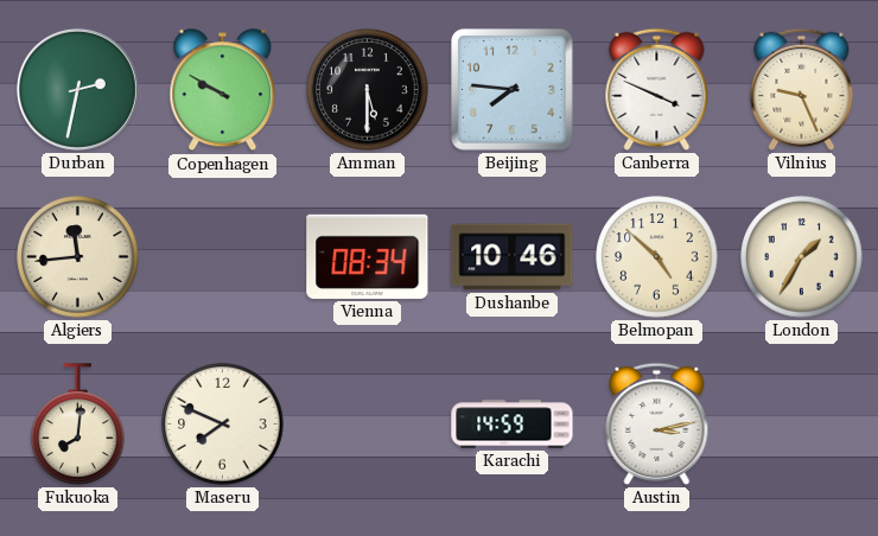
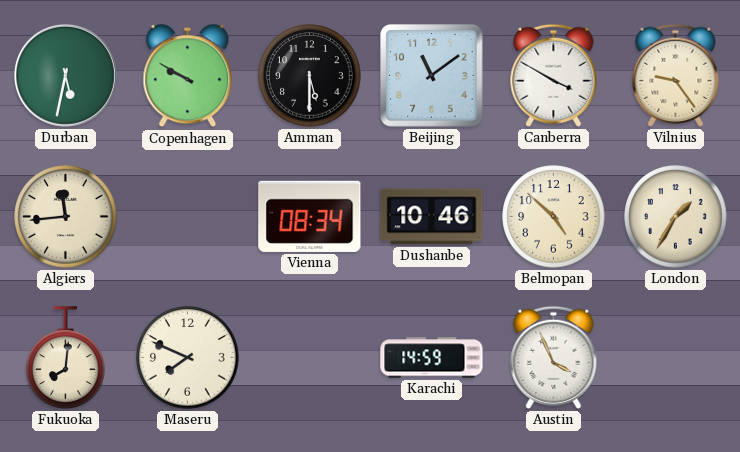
Durban: 2:32 -> 5:32 (65, 75)
Beijing: 7:46 -> 11:09 (432, 76)
Canberra: 3:49 -> 3:50 (554, 75)
Vilnius: 9:26 -> 9:24 (676, 75)
Austin: 3:13 -> 3:56 (554, 357)
